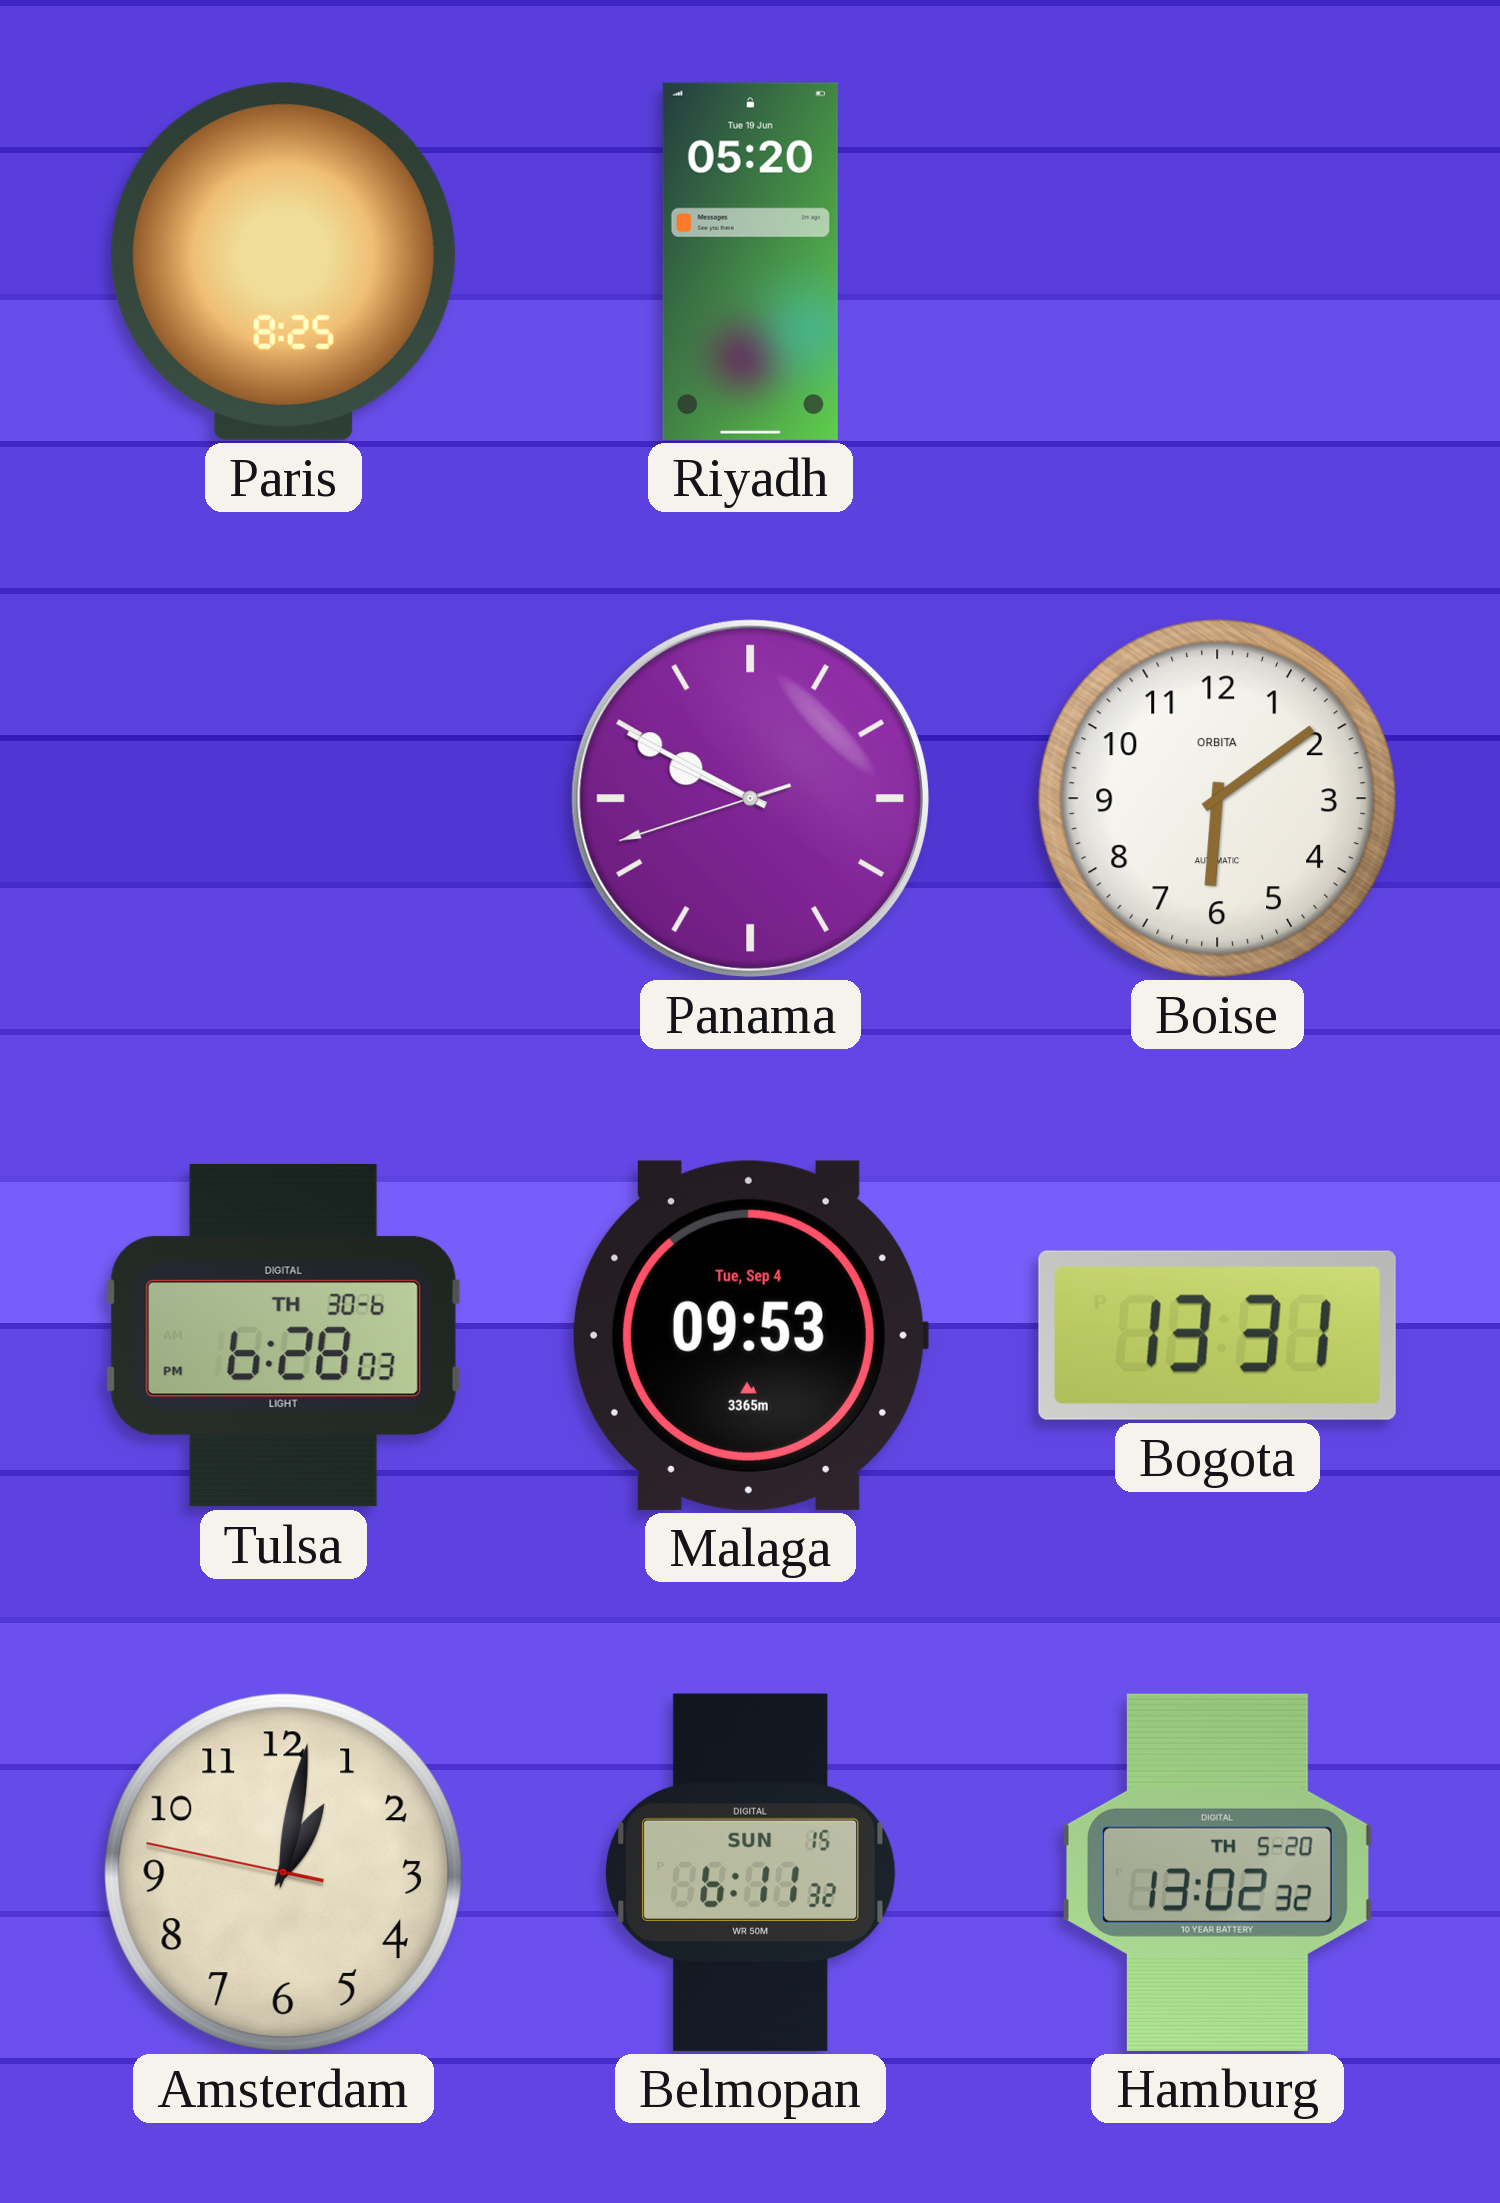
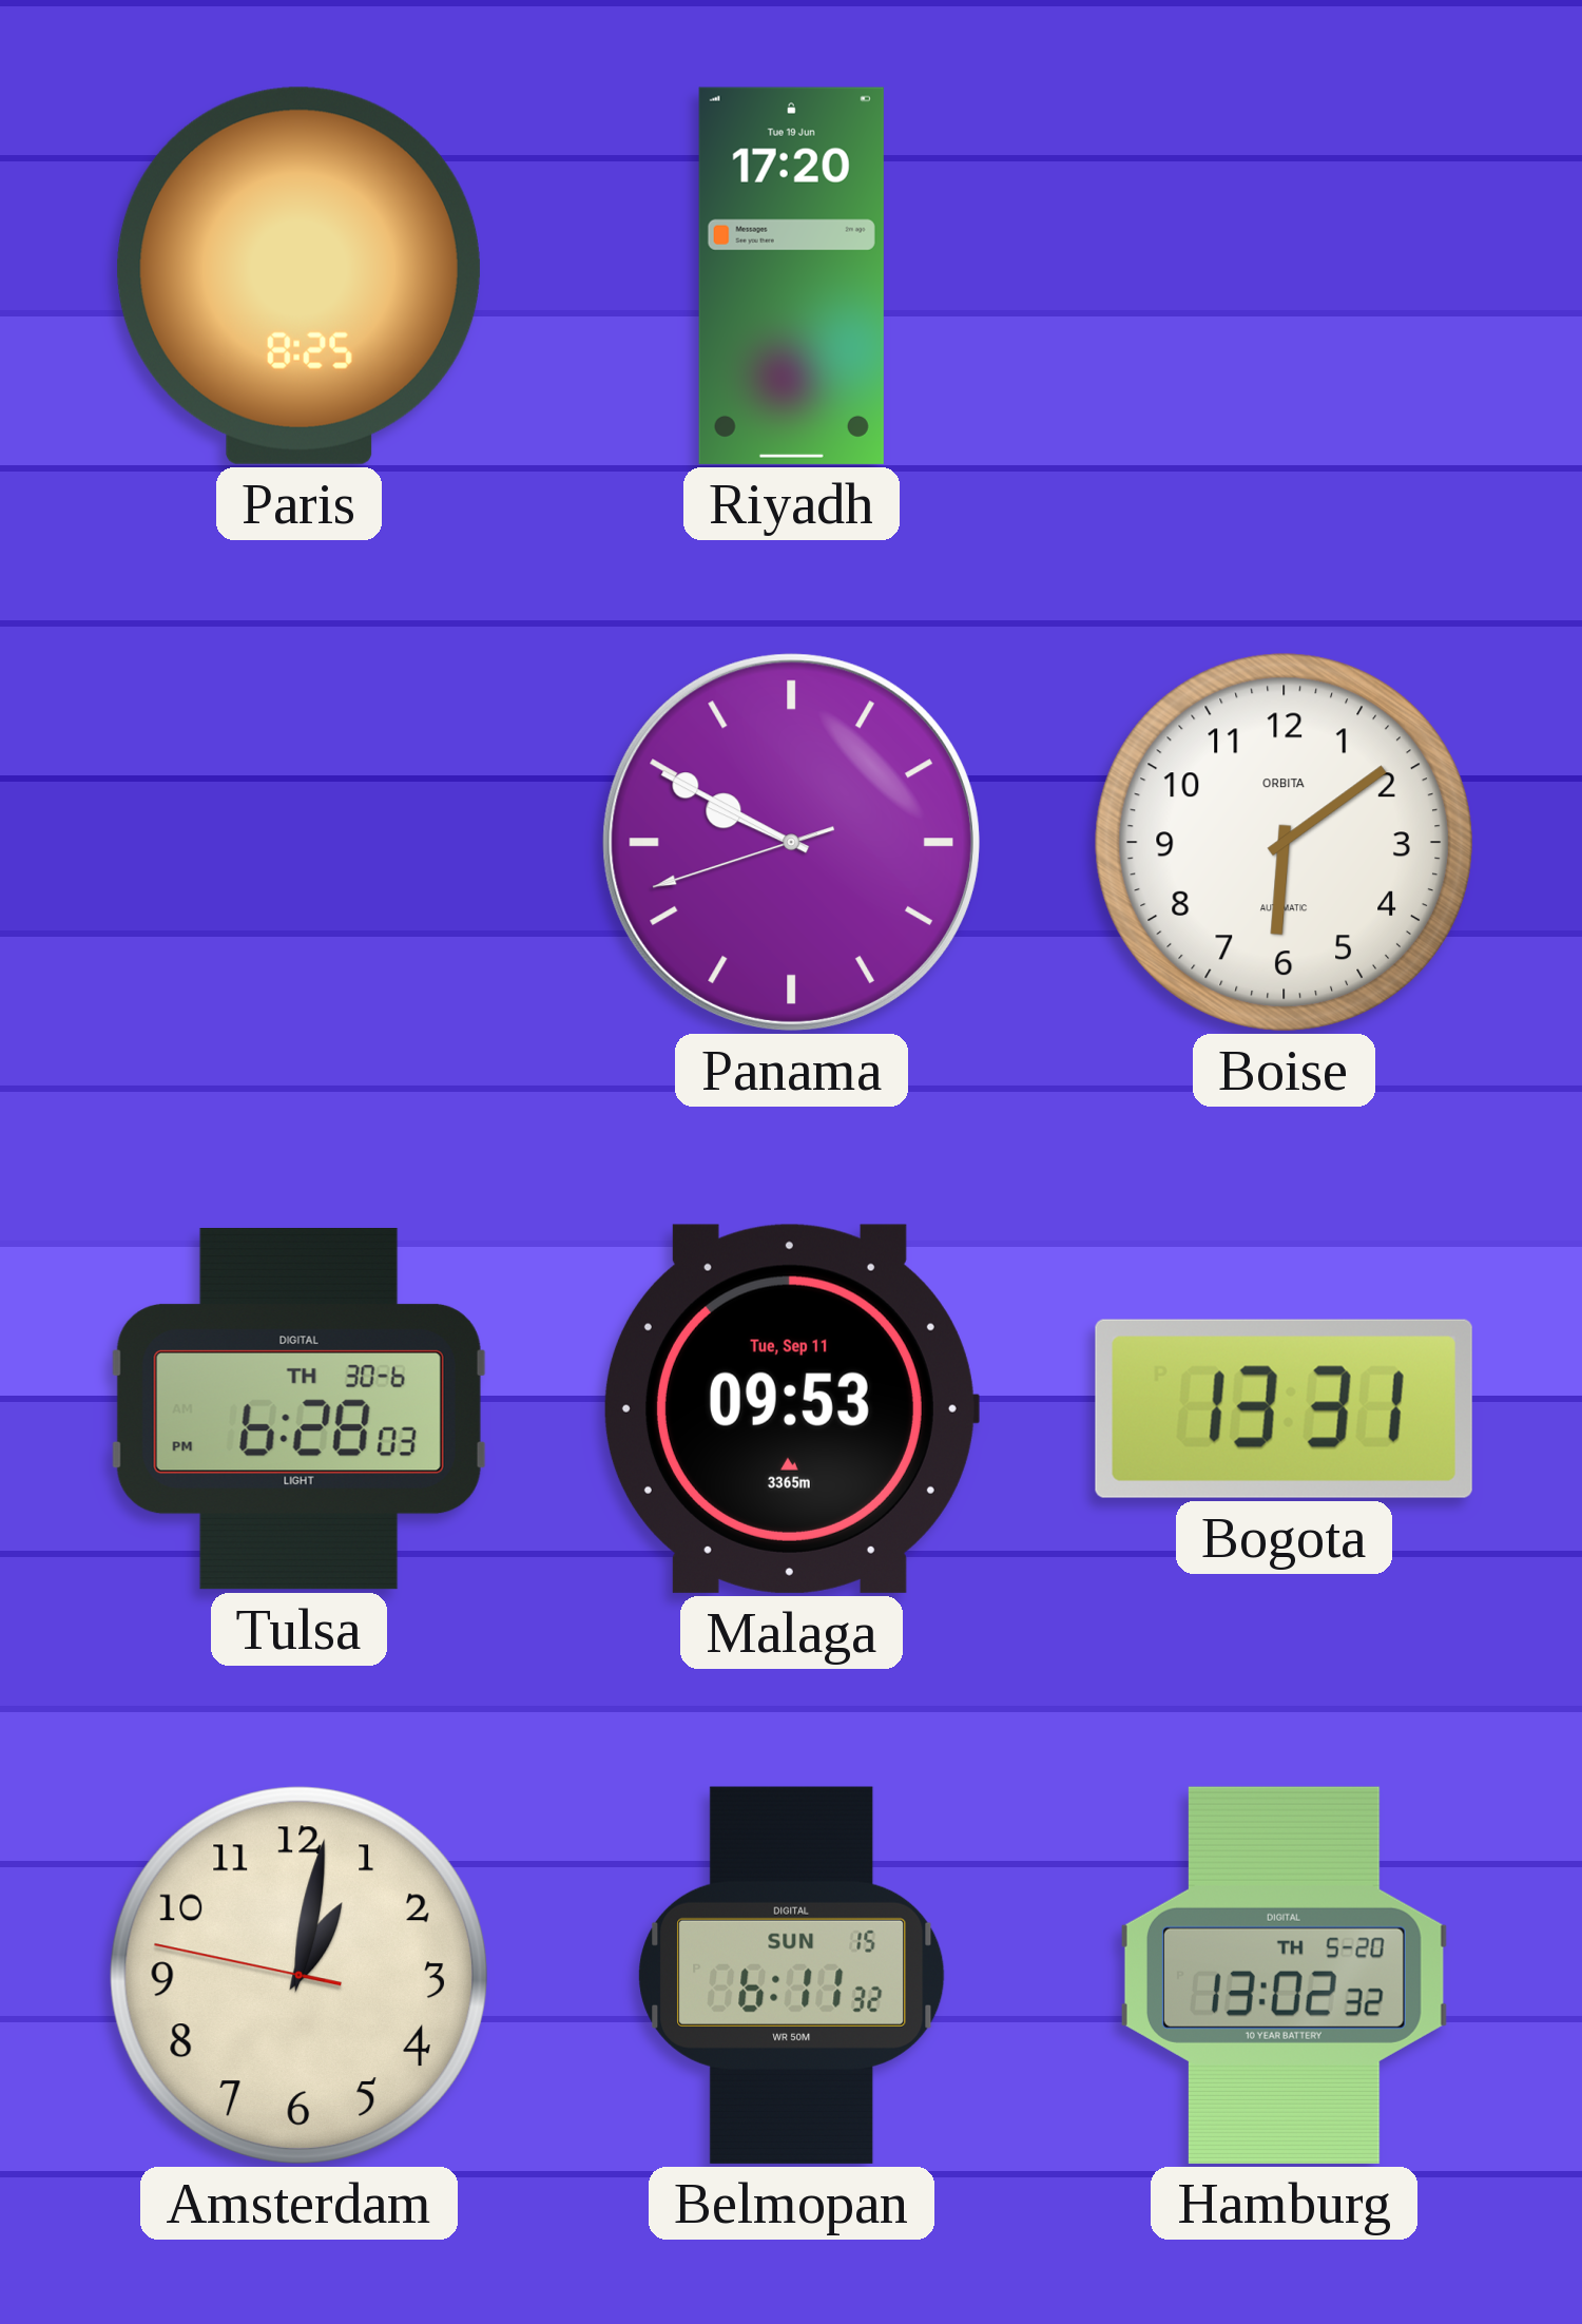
Riyadh: 05:20 -> 17:20 (791, 275)
Malaga date: Tue, Sep 4 -> Tue, Sep 11 (791, 1408)
